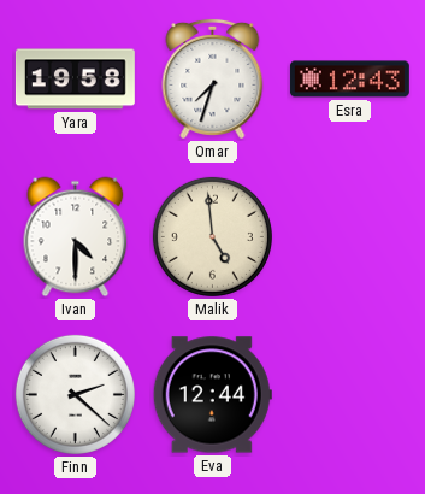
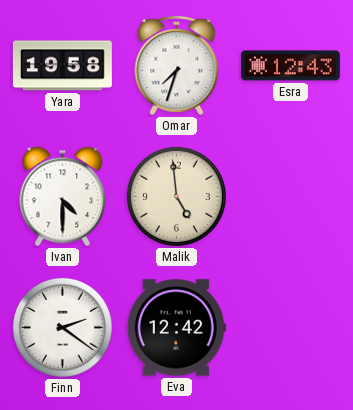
Finn: 2:22 -> 2:21 (62, 327)
Eva: 12:44 -> 12:42 (176, 328)
